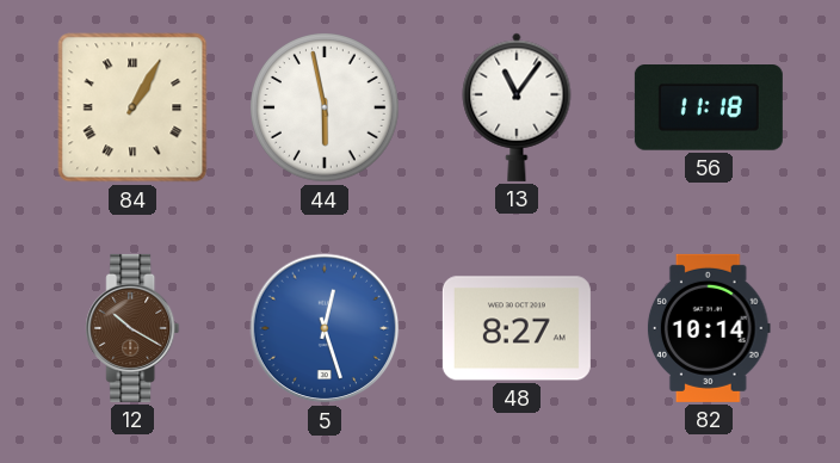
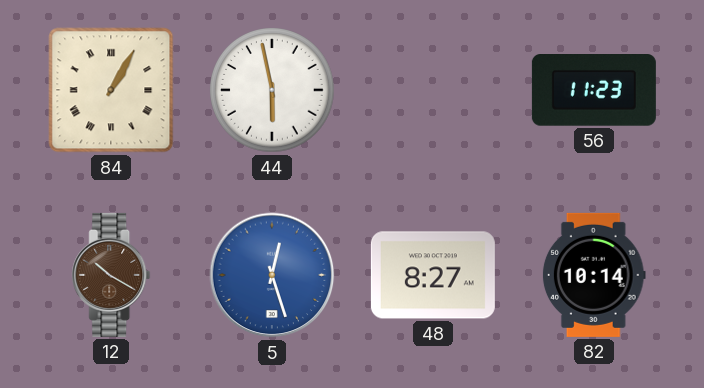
13: 11:06 -> none (517, 107)
56: 11:18 -> 11:23 (594, 91)
